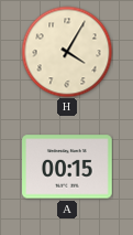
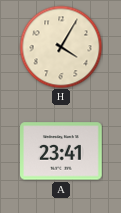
A: 00:15 -> 23:41 (62, 151)
